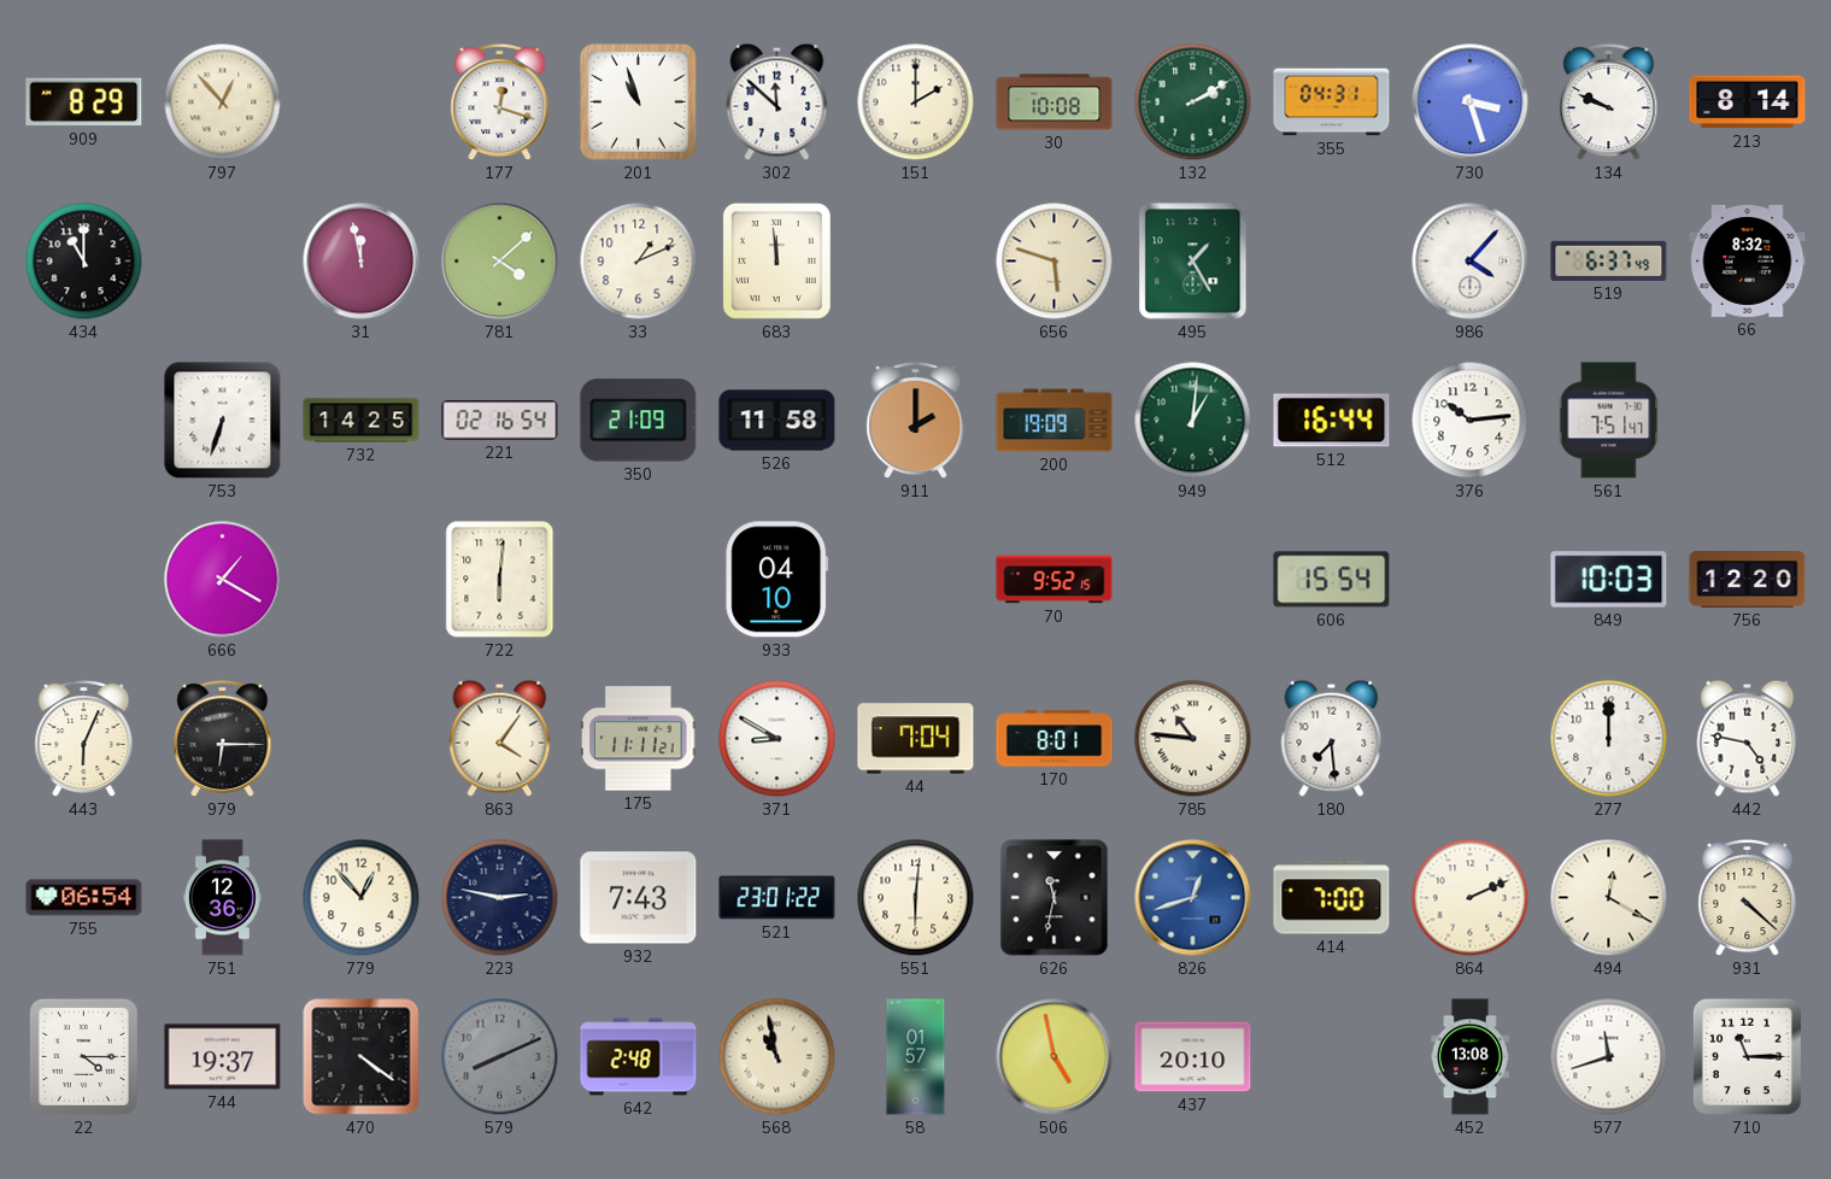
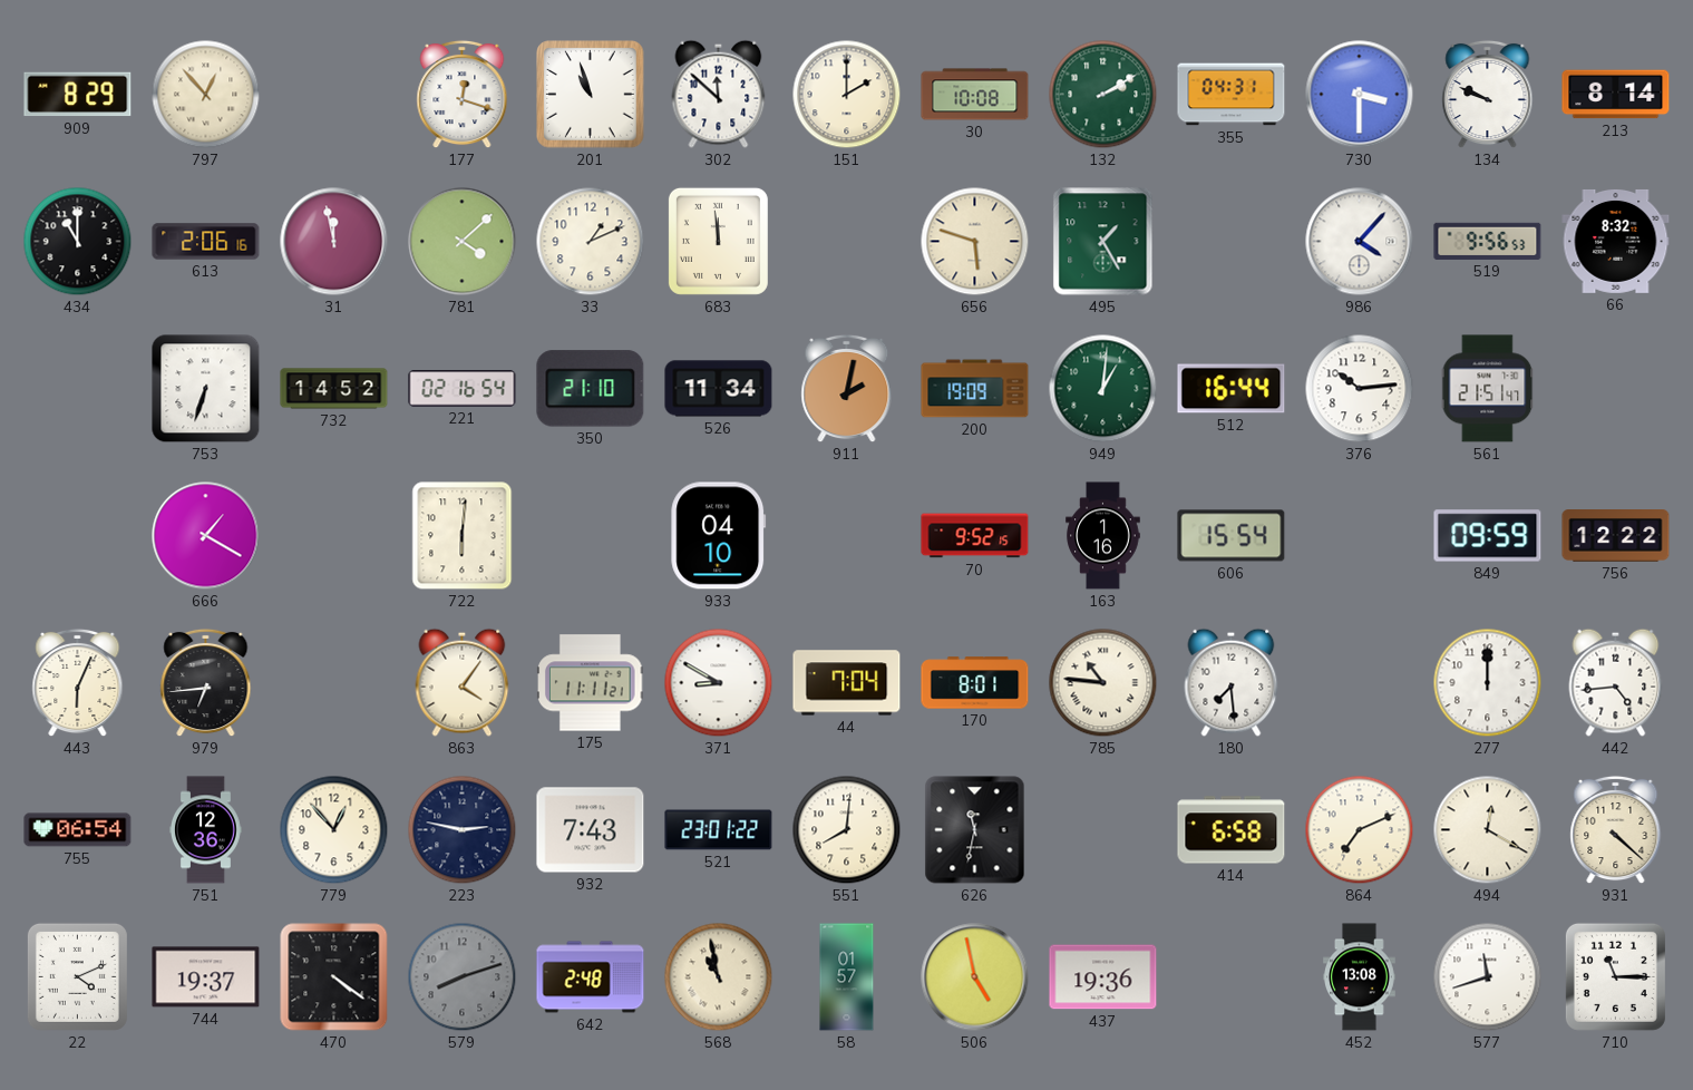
730: 3:27 -> 3:30 (1360, 95)
613: none -> 2:06 (206, 242)
519: 6:37 -> 9:56 (1488, 241)
732: 14:25 -> 14:52 (334, 389)
350: 21:09 -> 21:10 (591, 389)
526: 11:58 -> 11:34 (719, 389)
911: 2:00 -> 2:02 (847, 389)
561: 7:51 -> 21:51 (1488, 389)
163: none -> 1:16 (1103, 536)
849: 10:03 -> 09:59 (1488, 536)
756: 12:20 -> 12:22 (1616, 536)
979: 6:15 -> 6:44 (206, 683)
442: 4:47 -> 4:44 (1616, 682)
551: 6:01 -> 8:01 (847, 830)
826: 12:42 -> none (1193, 898)
414: 7:00 -> 6:58 (1232, 830)
864: 2:11 -> 7:11 (1360, 830)
22: 4:15 -> 4:11 (77, 976)
579: 8:11 -> 8:12 (463, 977)
437: 20:10 -> 19:36 (1103, 977)
